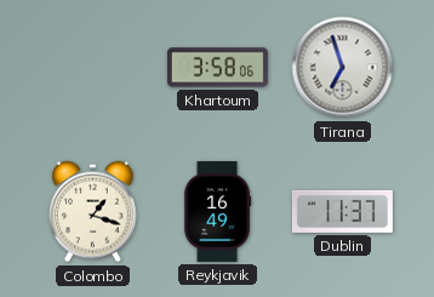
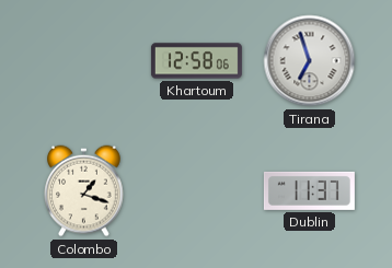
Khartoum: 3:58 -> 12:58 (196, 61)
Reykjavik: 16:49 -> none (217, 211)
